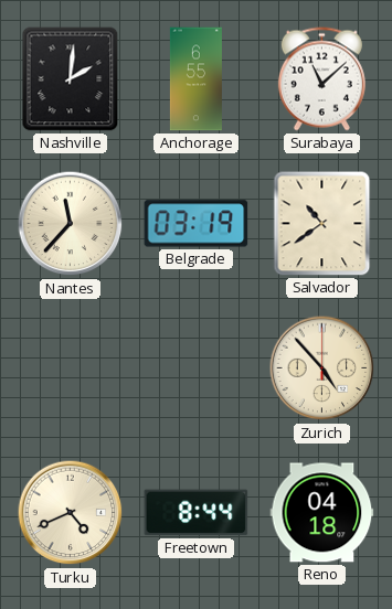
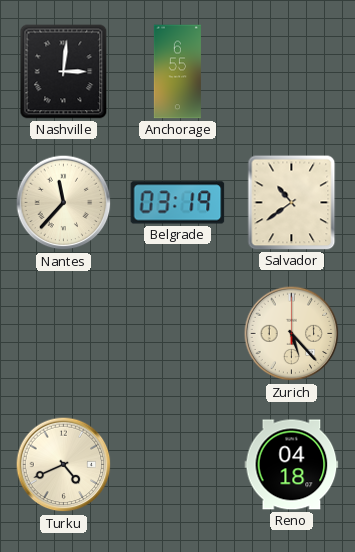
Nashville: 2:01 -> 3:01 (64, 72)
Surabaya: 11:08 -> none (321, 79)
Zurich: 4:53 -> 5:23 (292, 334)
Freetown: 8:44 -> none (197, 513)
